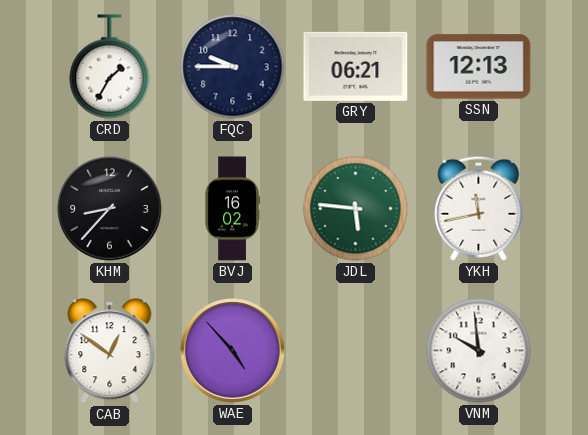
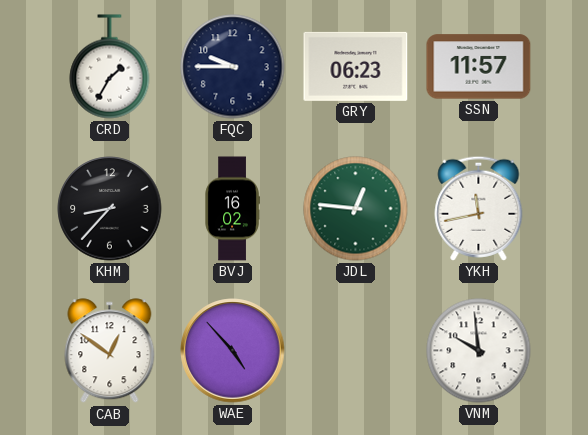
GRY: 06:21 -> 06:23 (356, 66)
SSN: 12:13 -> 11:57 (479, 67)
JDL: 5:46 -> 12:46 (356, 209)
